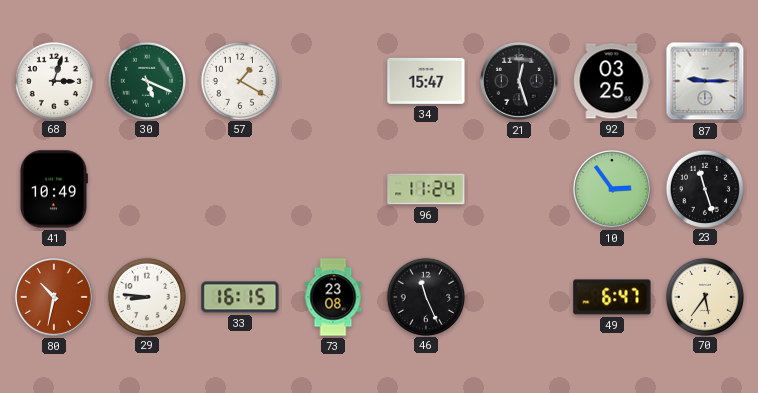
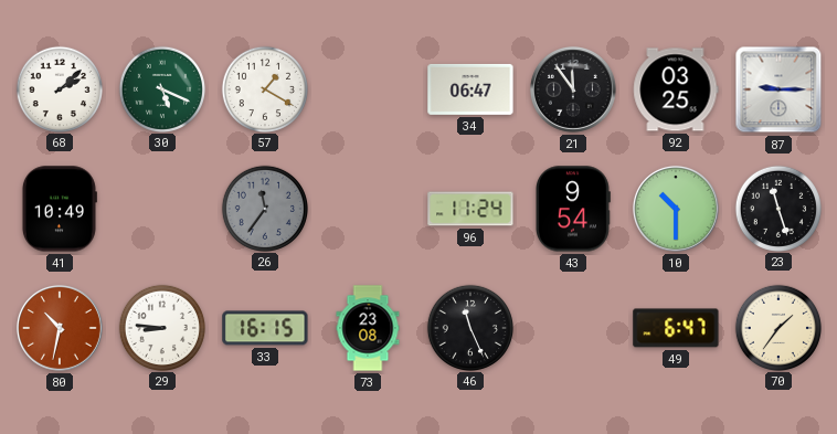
68: 3:03 -> 2:08 (59, 88)
34: 15:47 -> 06:47 (470, 89)
21: 12:27 -> 11:54 (573, 89)
26: none -> 11:36 (264, 208)
43: none -> 9:54 (573, 209)
10: 2:54 -> 10:30 (676, 209)
70: 5:36 -> 1:36 (777, 327)
